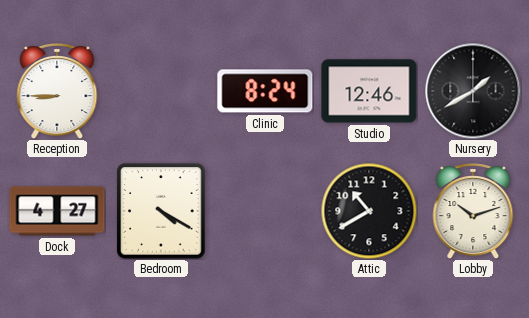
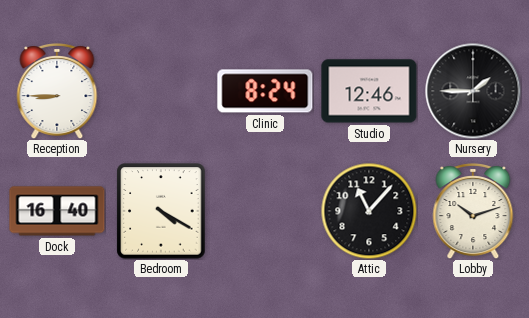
Nursery: 1:40 -> 1:45 (473, 91)
Dock: 4:27 -> 16:40 (57, 211)
Attic: 10:40 -> 11:07 (369, 211)
